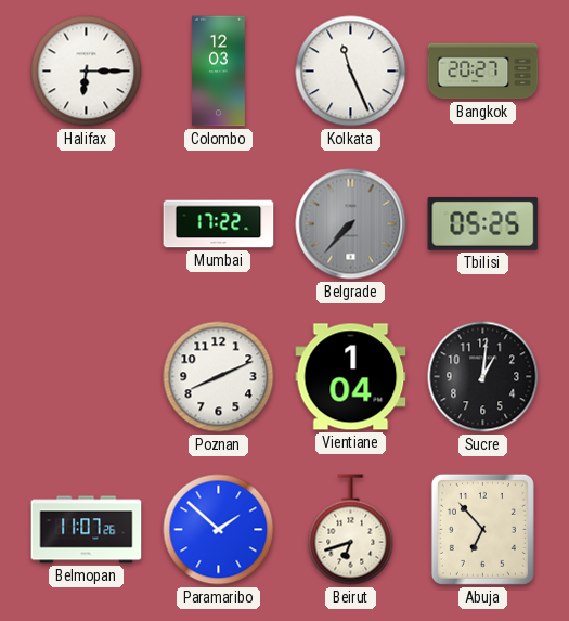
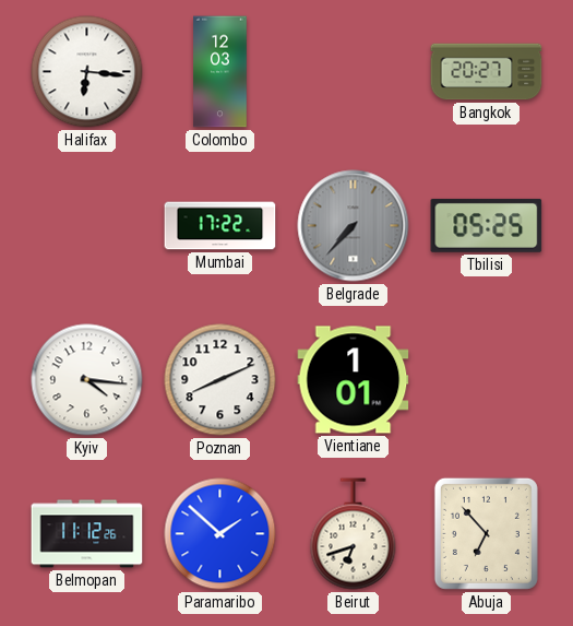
Halifax: 6:15 -> 6:16 (87, 72)
Kolkata: 11:26 -> none (351, 72)
Kyiv: none -> 4:16 (87, 380)
Vientiane: 1:04 -> 1:01 (354, 380)
Sucre: 1:01 -> none (483, 377)
Belmopan: 11:07 -> 11:12 (87, 534)
